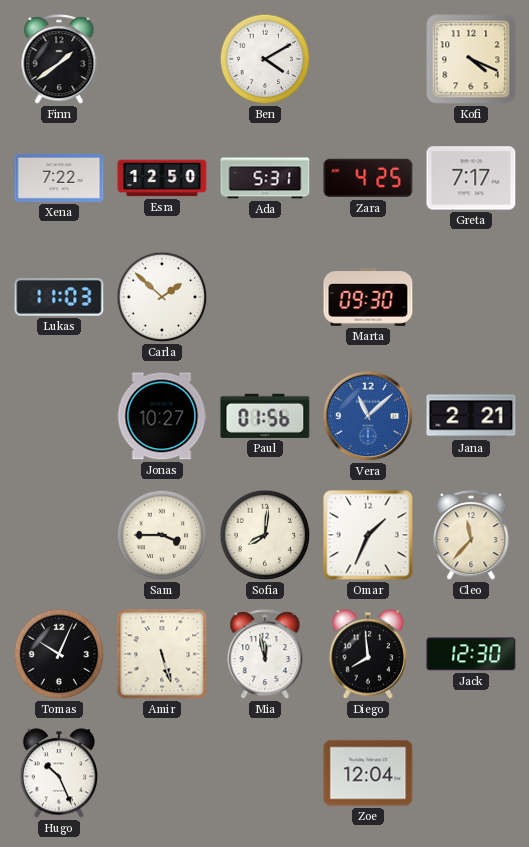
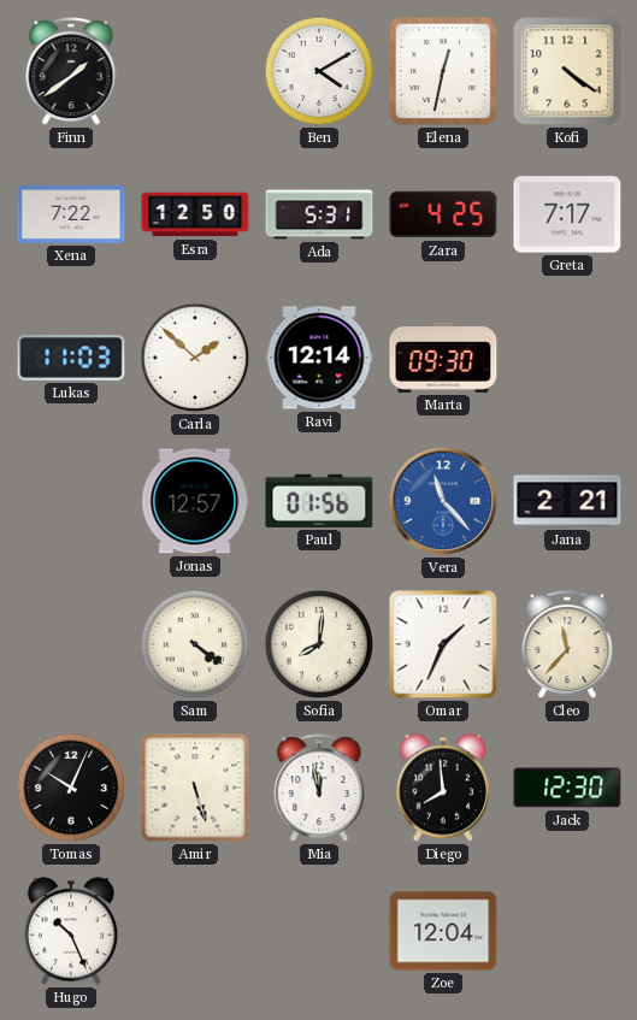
Elena: none -> 12:32 (443, 71)
Kofi: 4:19 -> 4:21 (567, 71)
Ravi: none -> 12:14 (319, 358)
Jonas: 10:27 -> 12:57 (195, 501)
Vera: 11:08 -> 11:23 (443, 501)
Sam: 3:45 -> 4:21 (195, 644)
